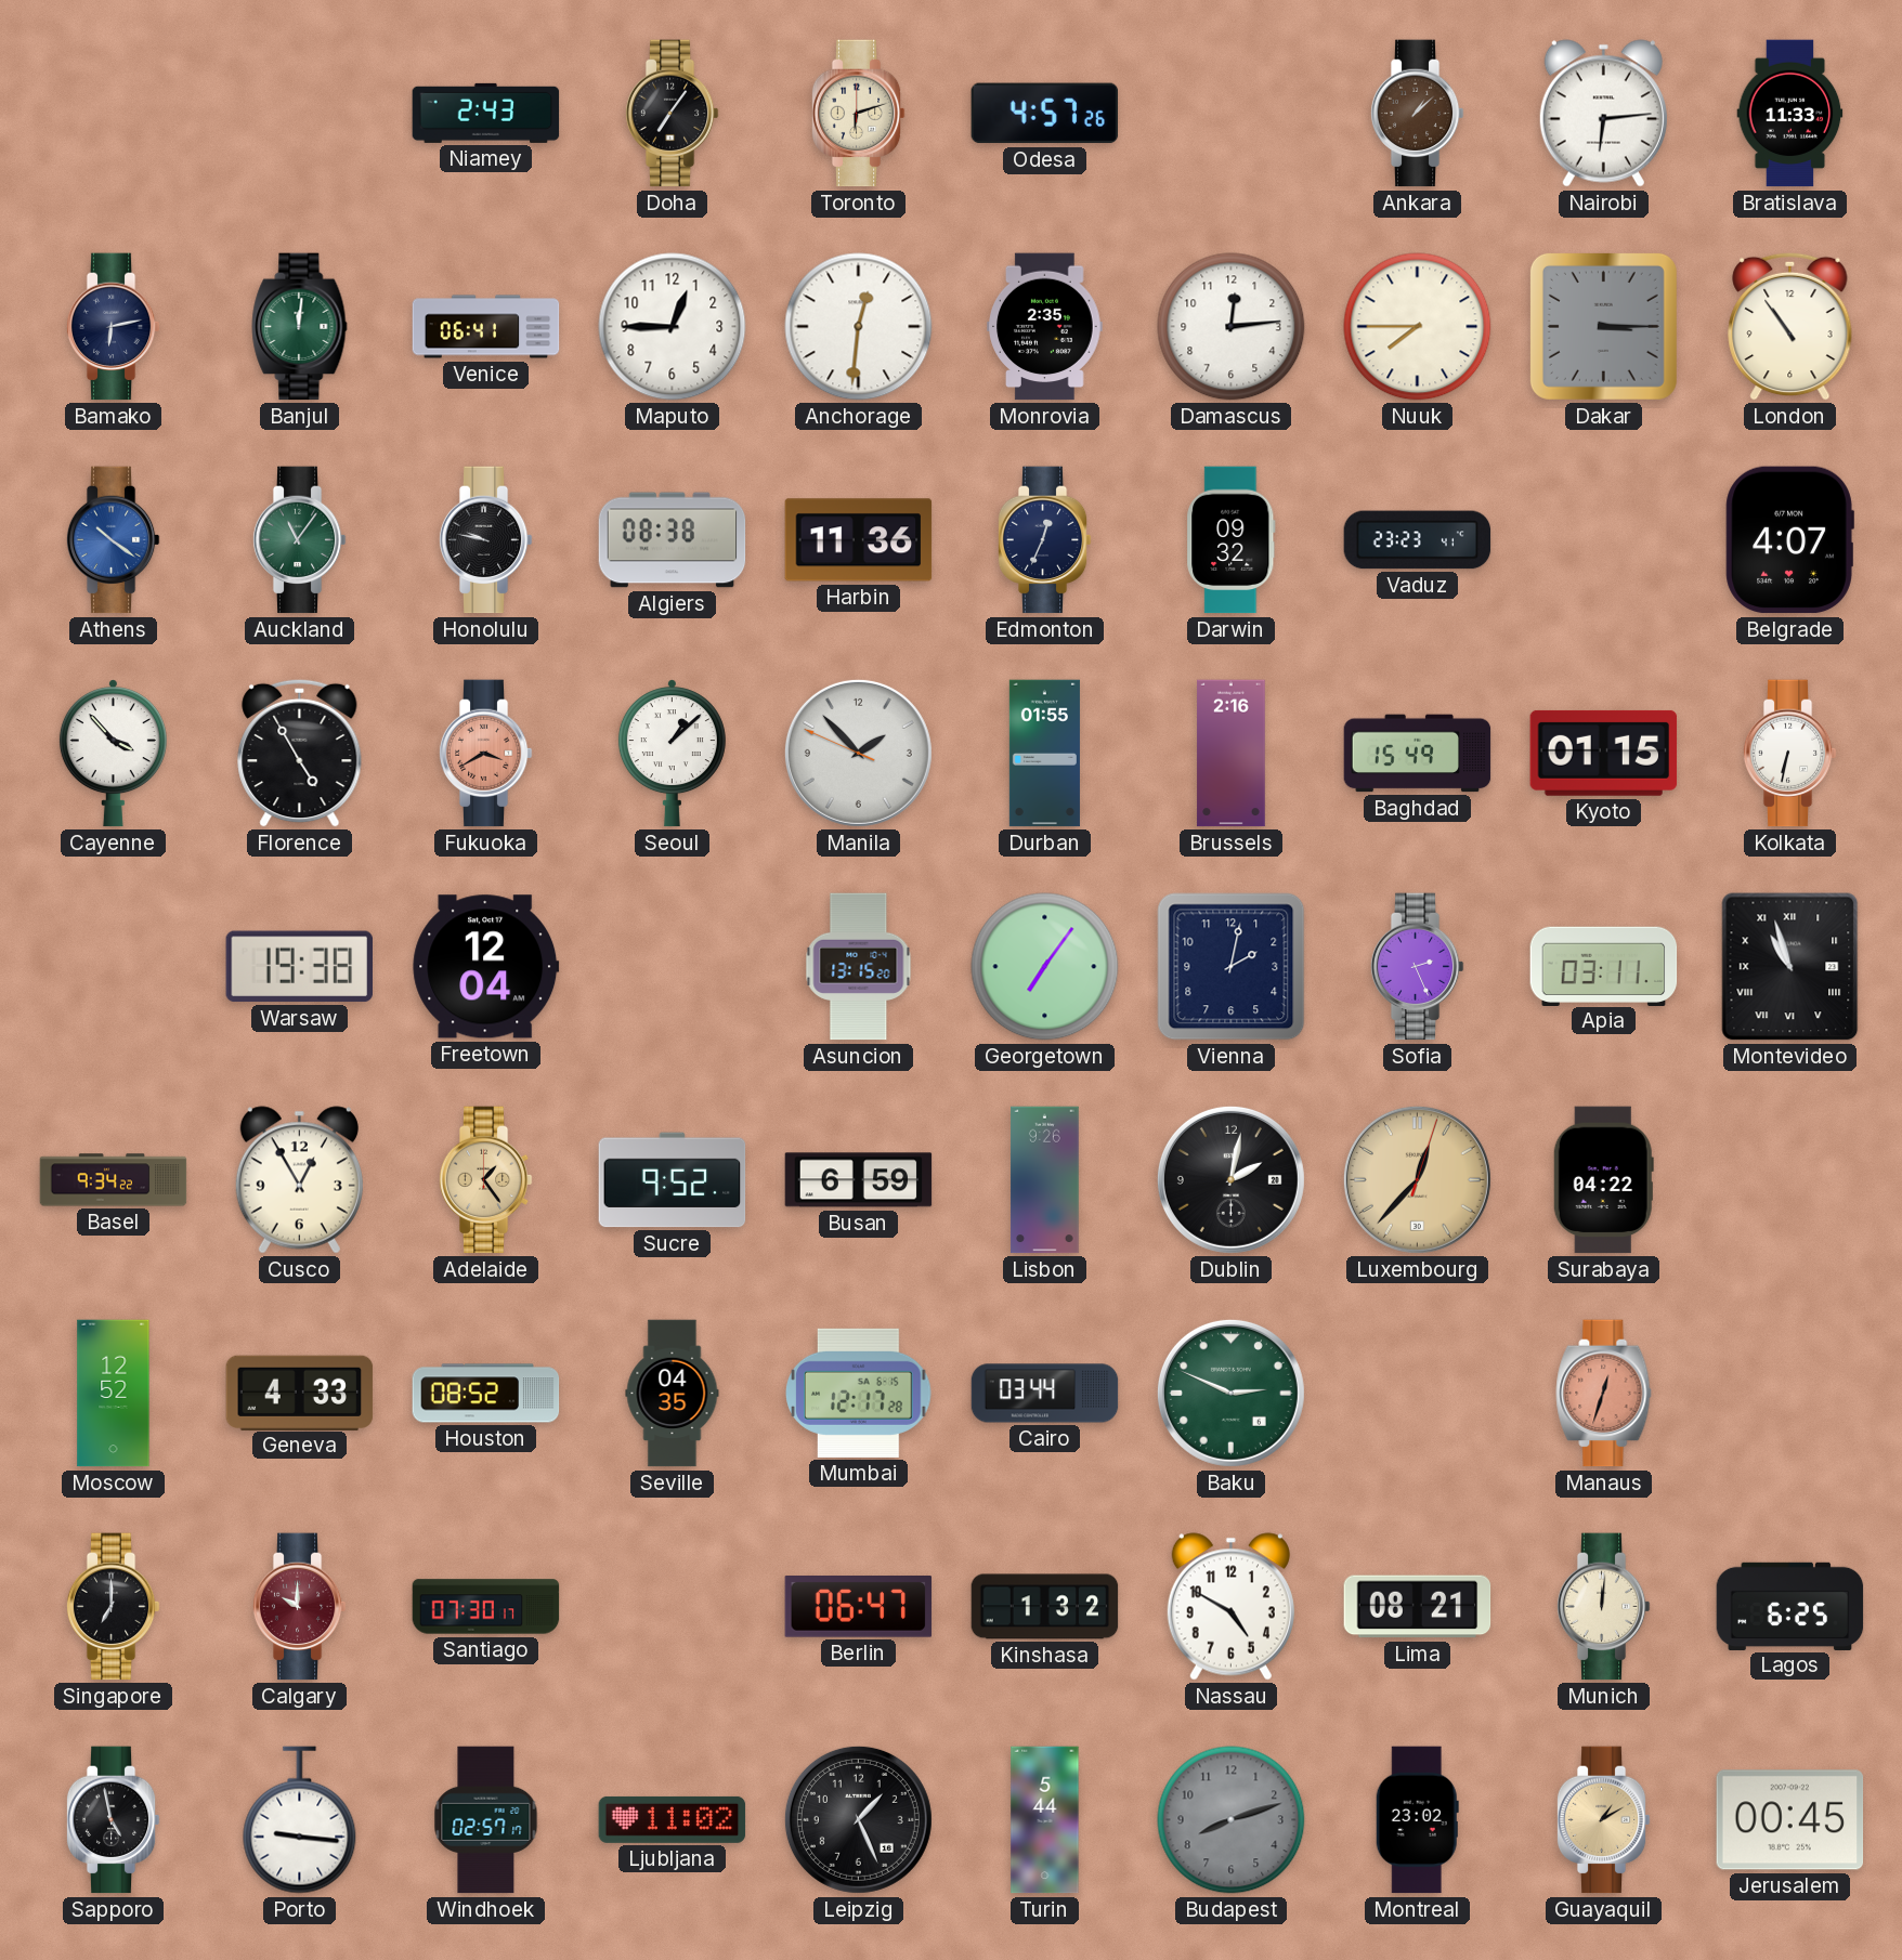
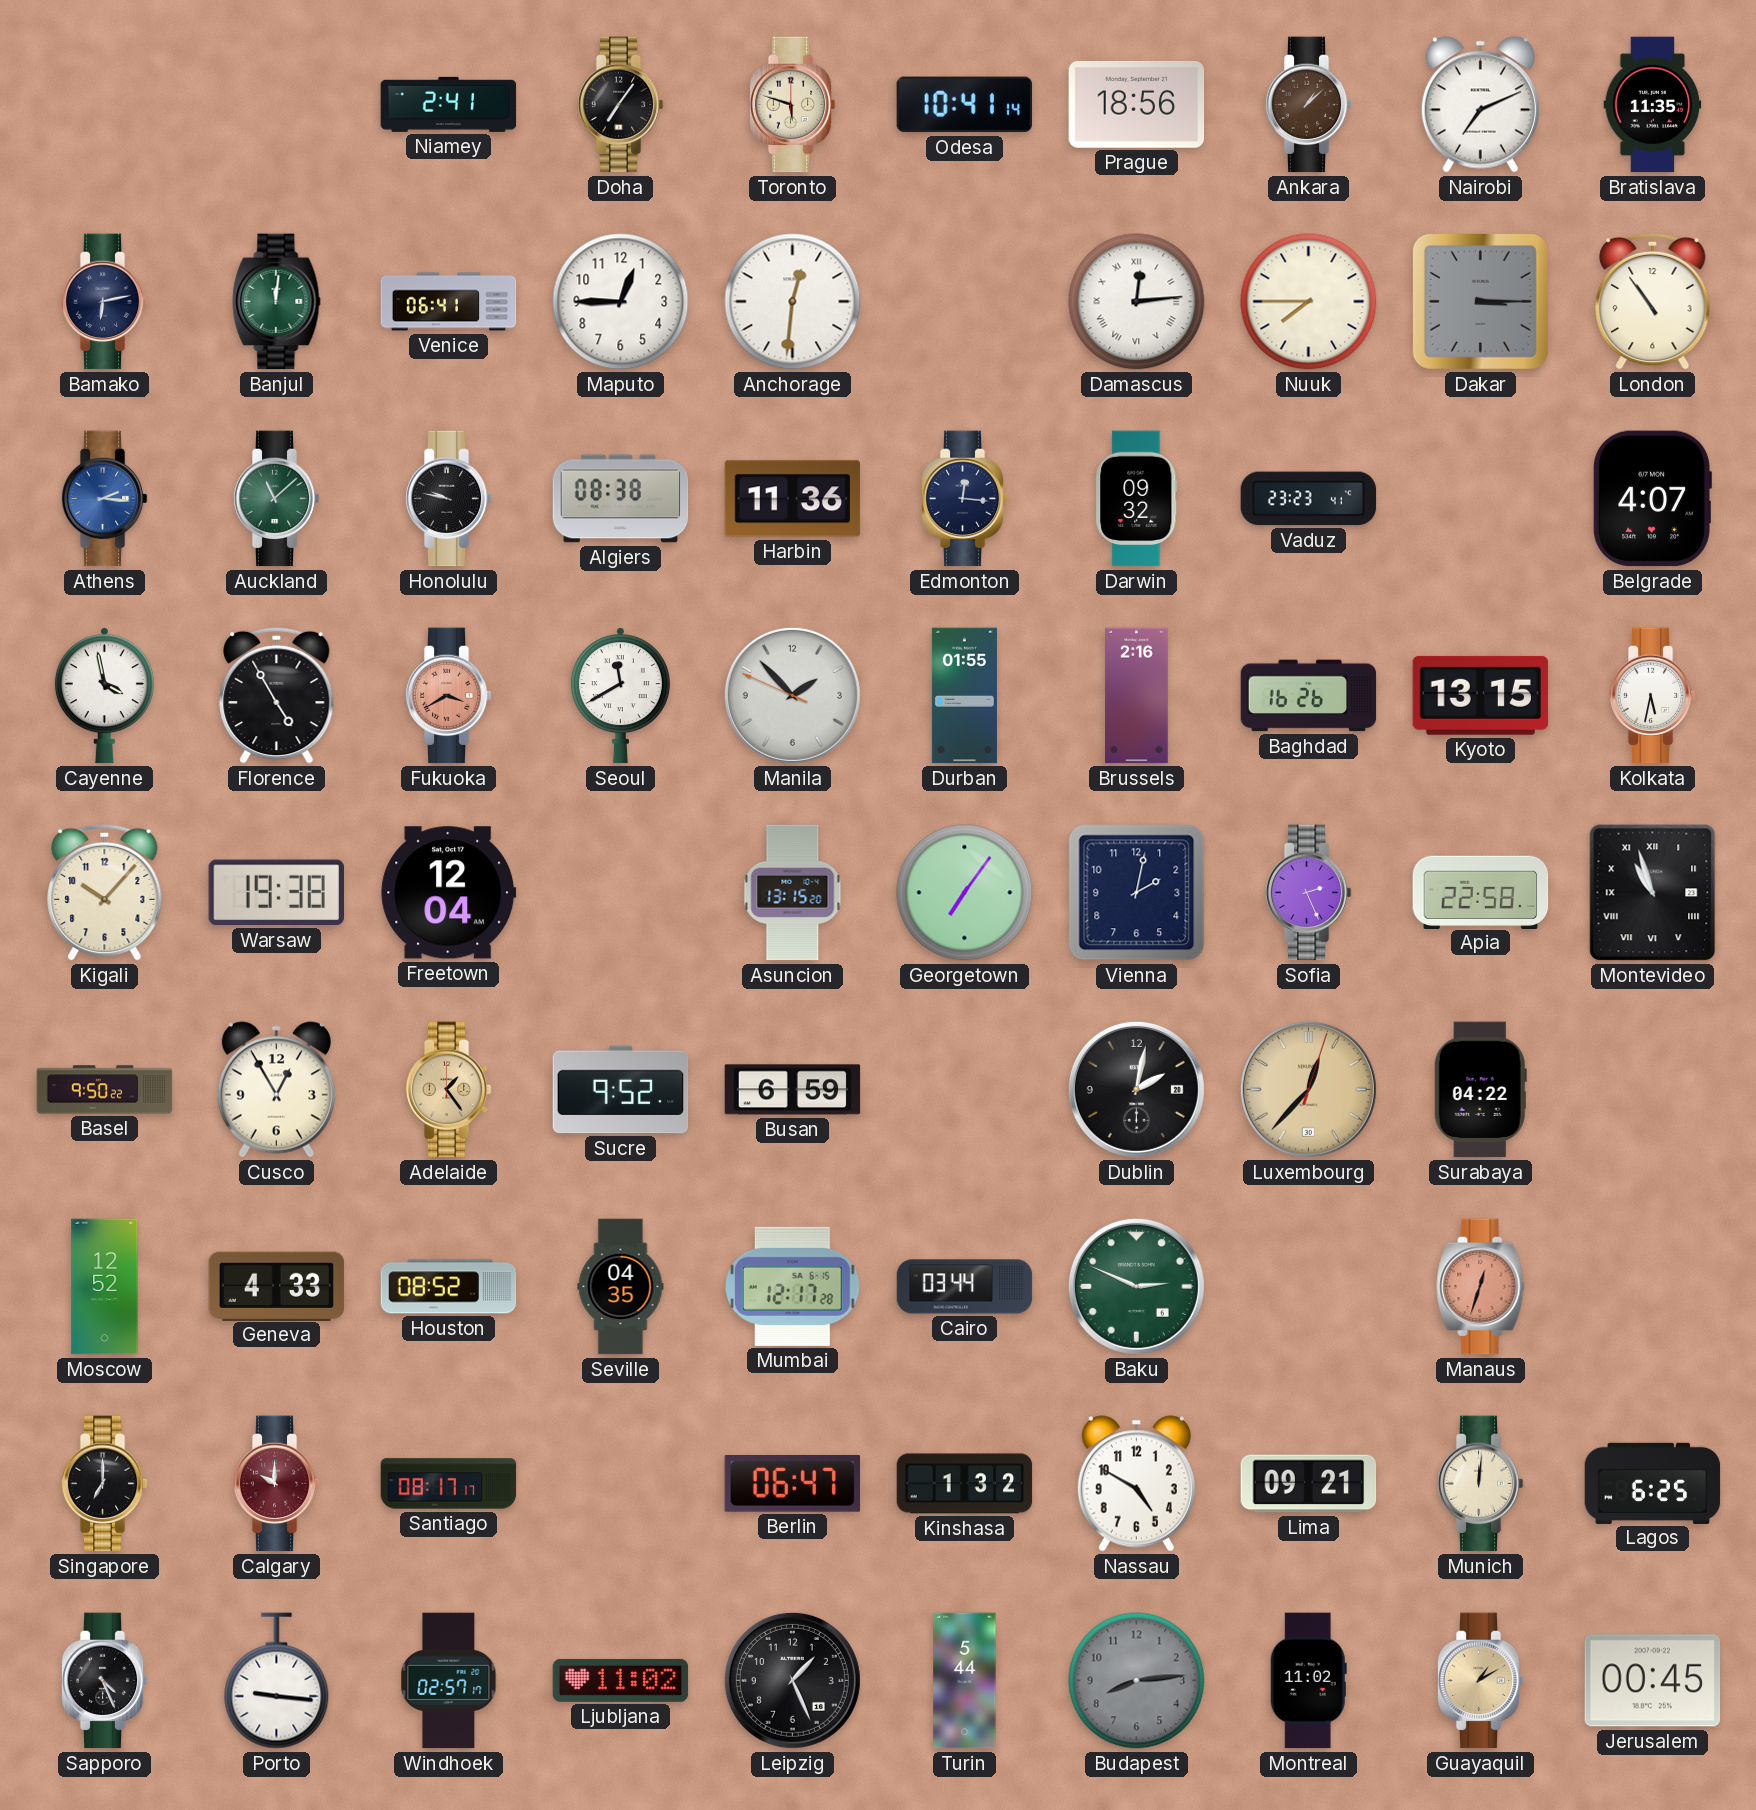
Niamey: 2:43 -> 2:41 (449, 104)
Toronto: 6:12 -> 5:48 (792, 105)
Odesa: 4:57 -> 10:41 (965, 105)
Prague: none -> 18:56 (1137, 104)
Nairobi: 6:14 -> 7:11 (1480, 105)
Bratislava: 11:33 -> 11:35 (1653, 105)
Monrovia: 2:35 -> none (1045, 327)
Damascus numerals: Arabic -> Roman (1137, 302)
Athens: 10:21 -> 2:16 (104, 499)
Auckland: 11:06 -> 11:08 (276, 499)
Edmonton: 12:34 -> 12:16 (964, 499)
Cayenne: 3:53 -> 3:58 (104, 696)
Seoul: 1:08 -> 11:40 (620, 696)
Baghdad: 15:49 -> 16:26 (1309, 696)
Kyoto: 01:15 -> 13:15 (1481, 695)
Kolkata: 6:32 -> 5:32 (1652, 696)
Kigali: none -> 10:07 (105, 892)
Apia: 03:11 -> 22:58 (1481, 892)
Basel: 9:34 -> 9:50 (105, 1090)
Lisbon: 9:26 -> none (1045, 1180)
Santiago: 07:30 -> 08:17 (449, 1484)
Lima: 08:21 -> 09:21 (1309, 1484)
Sapporo: 4:58 -> 4:26 (104, 1681)
Budapest: 8:12 -> 8:14 (1137, 1681)
Montreal: 23:02 -> 11:02 (1308, 1681)
